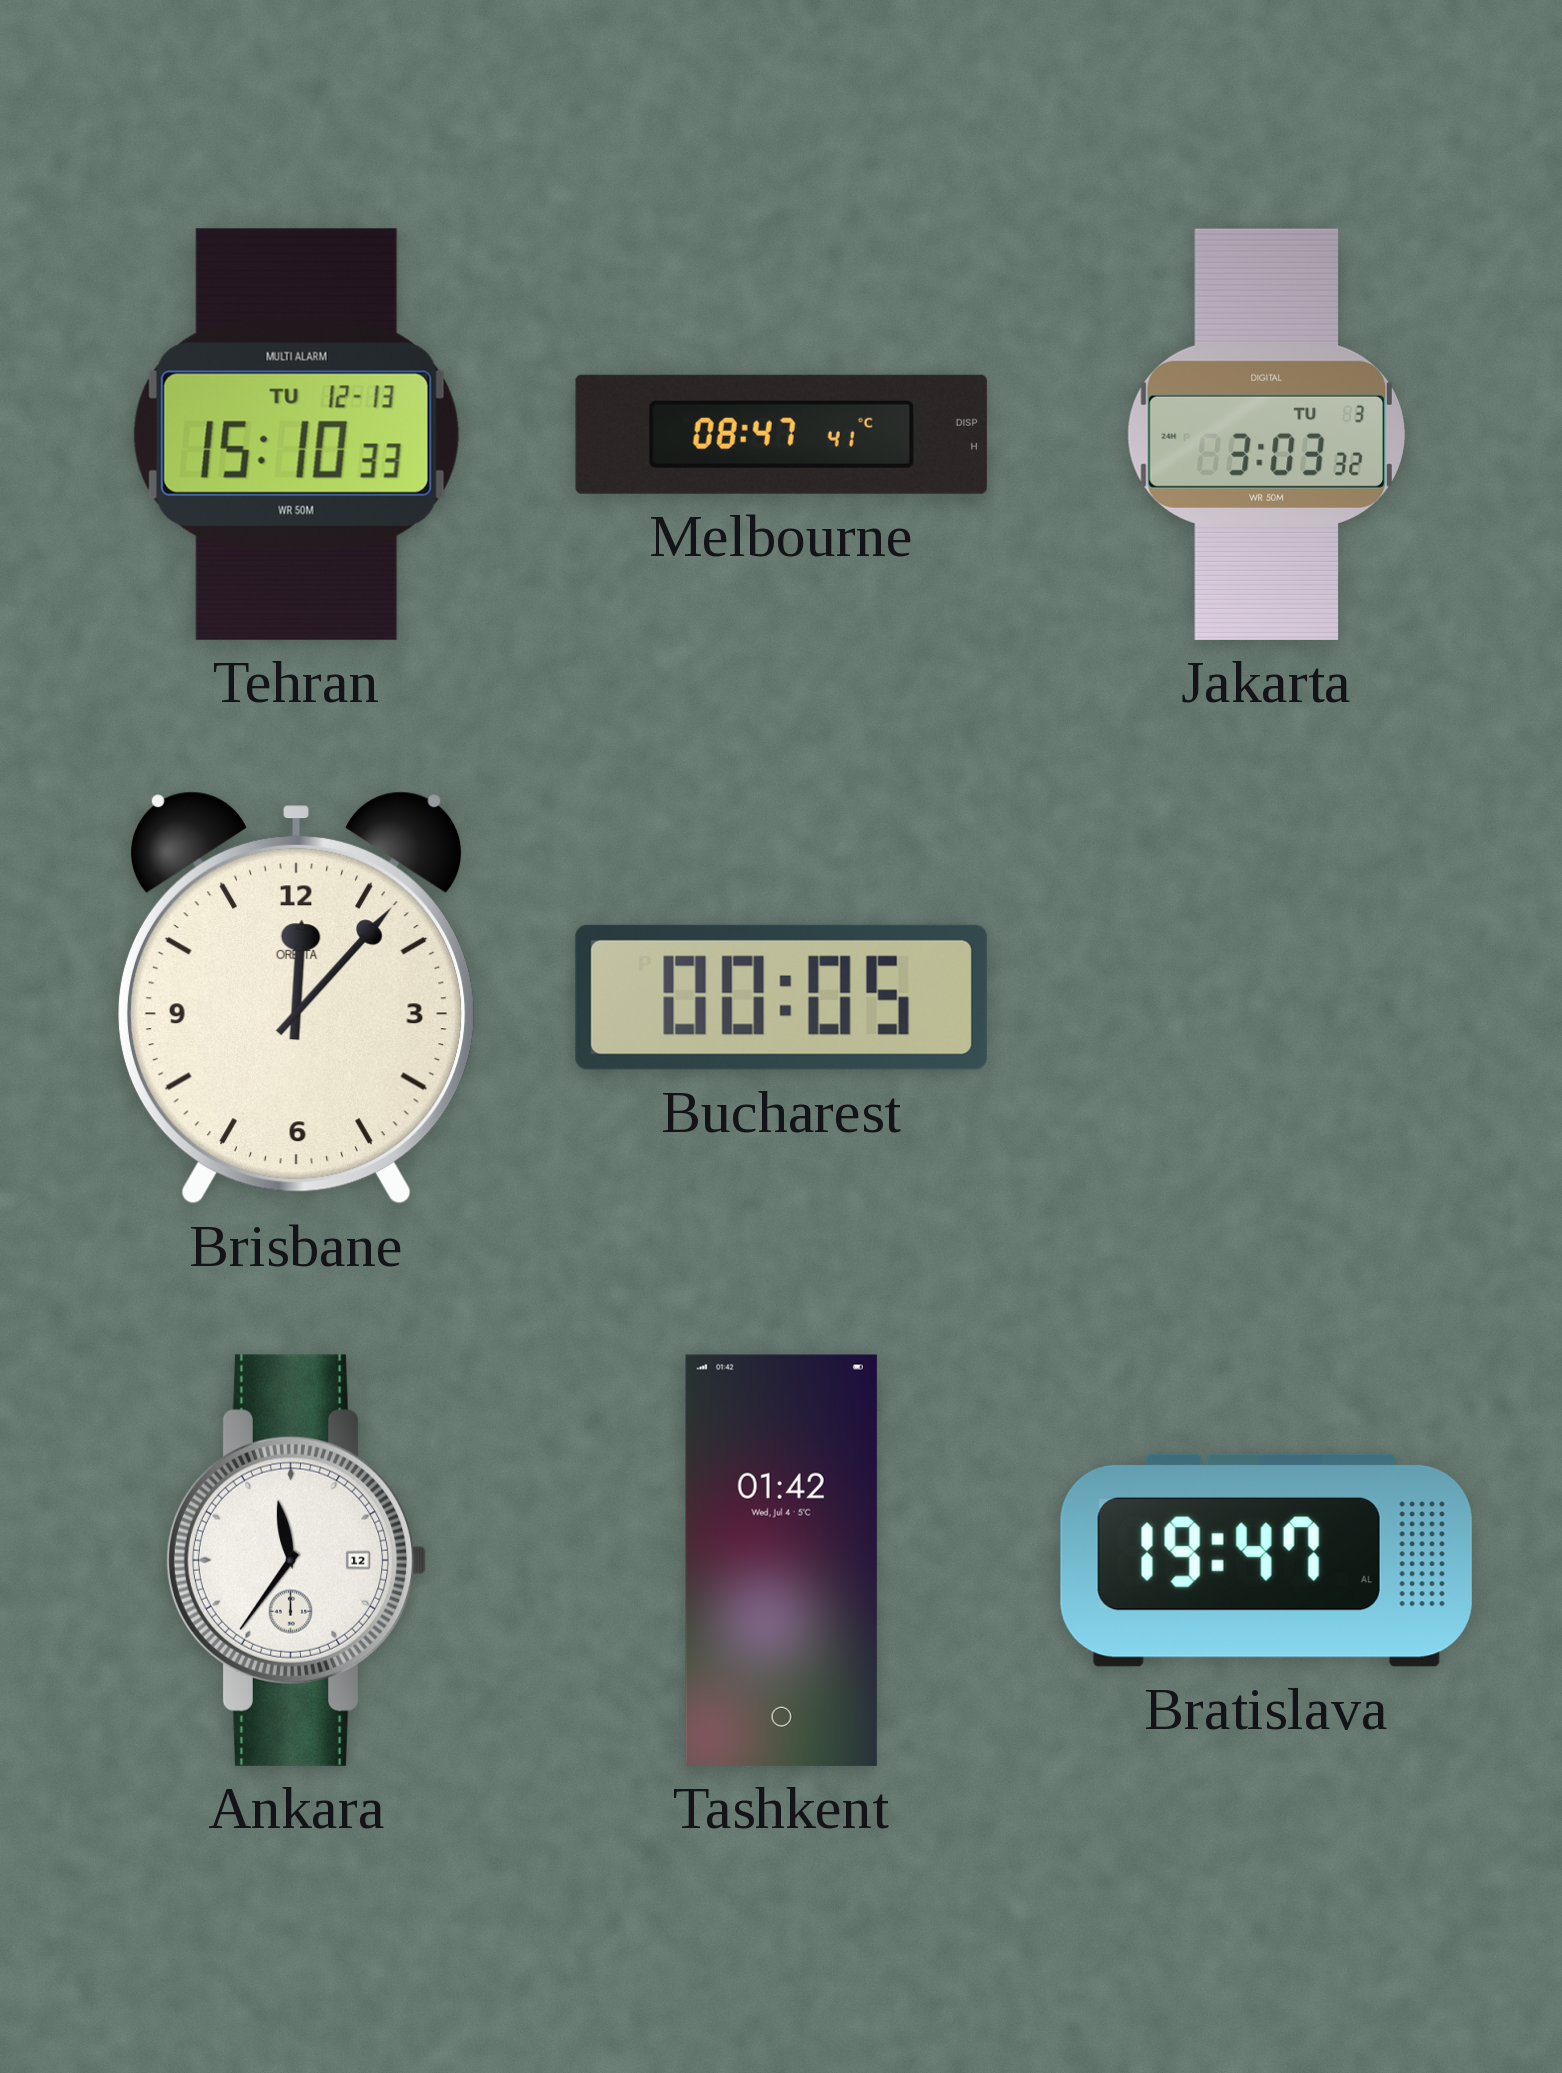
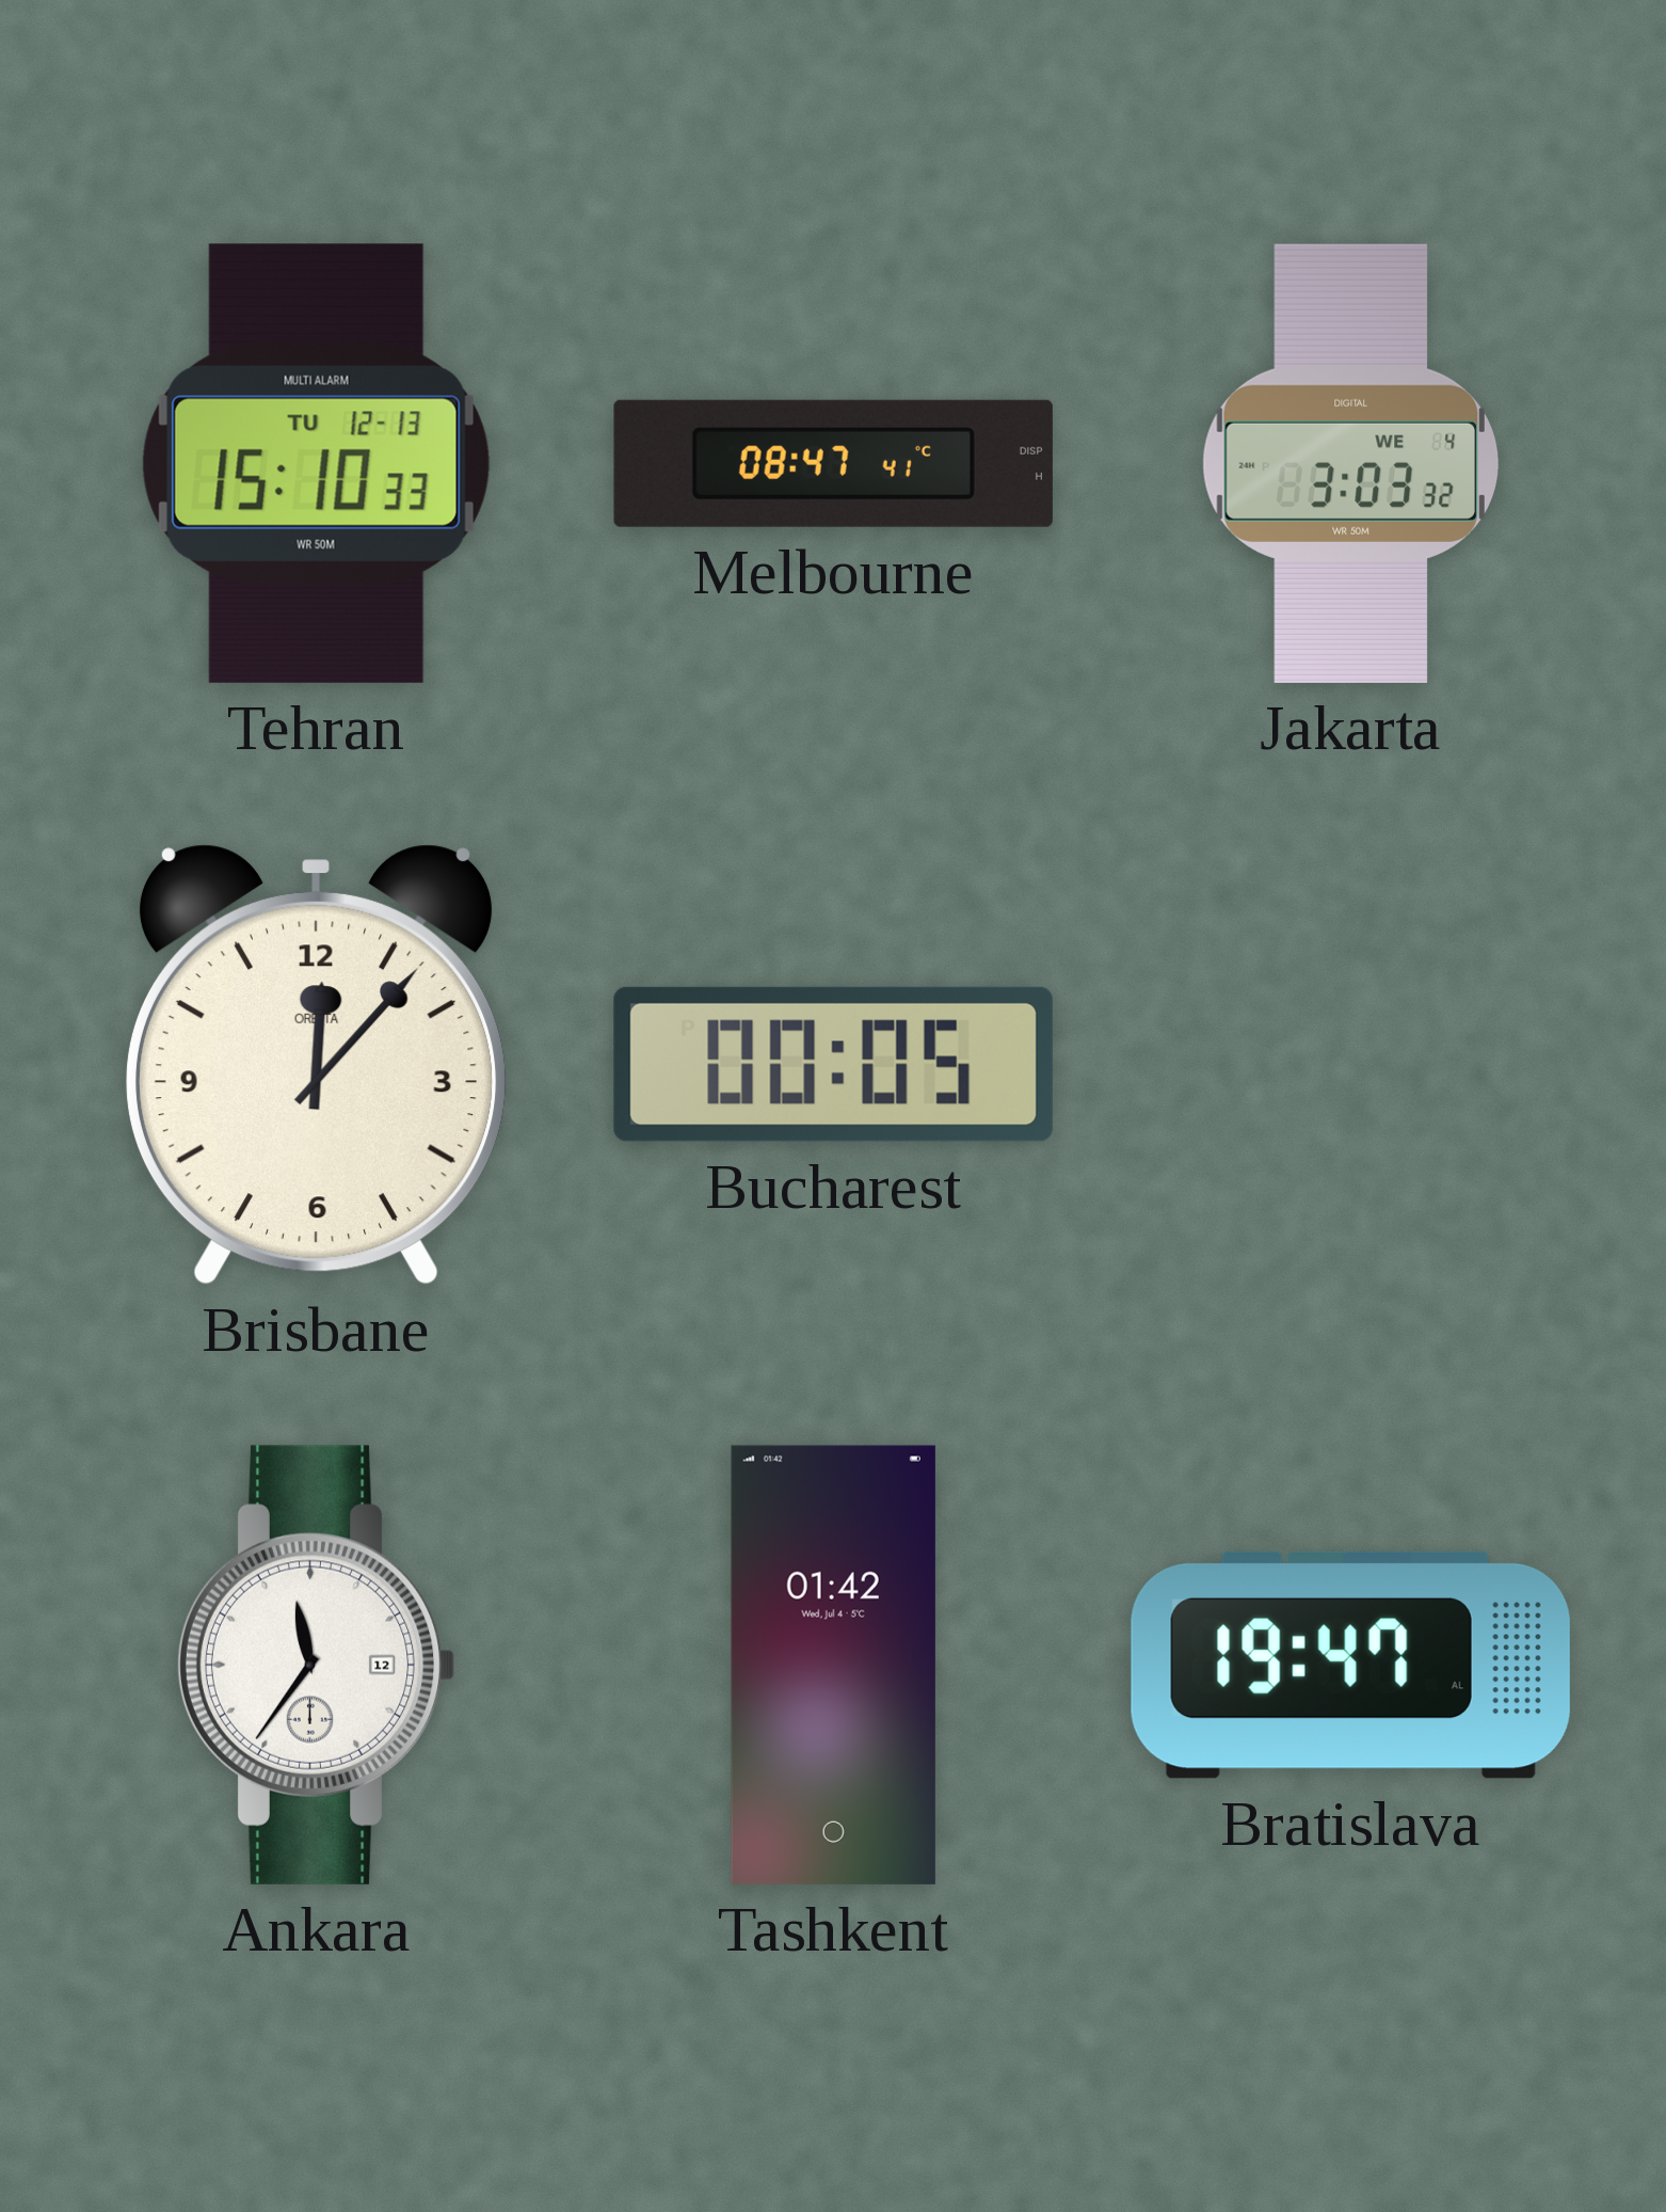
Jakarta date: TU 3 -> WE 4 (1350, 463)
